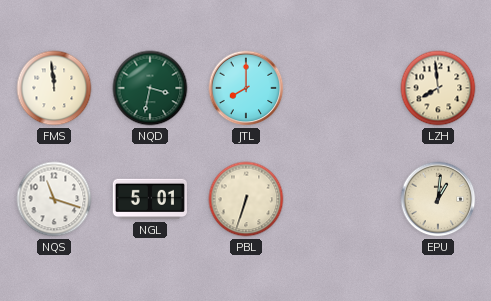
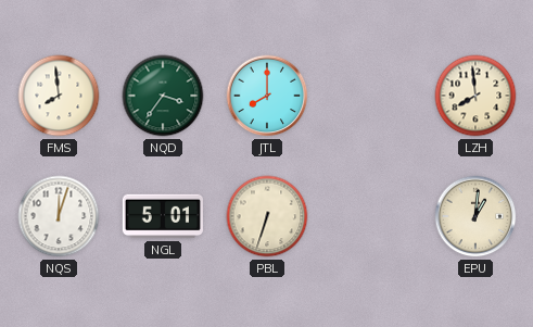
FMS: 11:59 -> 7:59 (59, 96)
NQD: 3:32 -> 3:36 (163, 96)
NQS: 11:18 -> 12:03 (59, 216)
